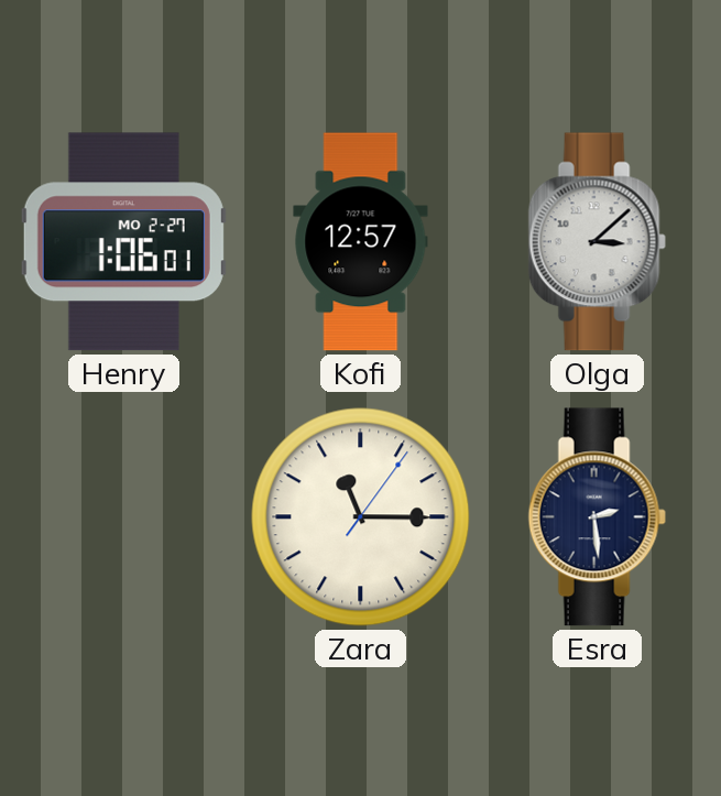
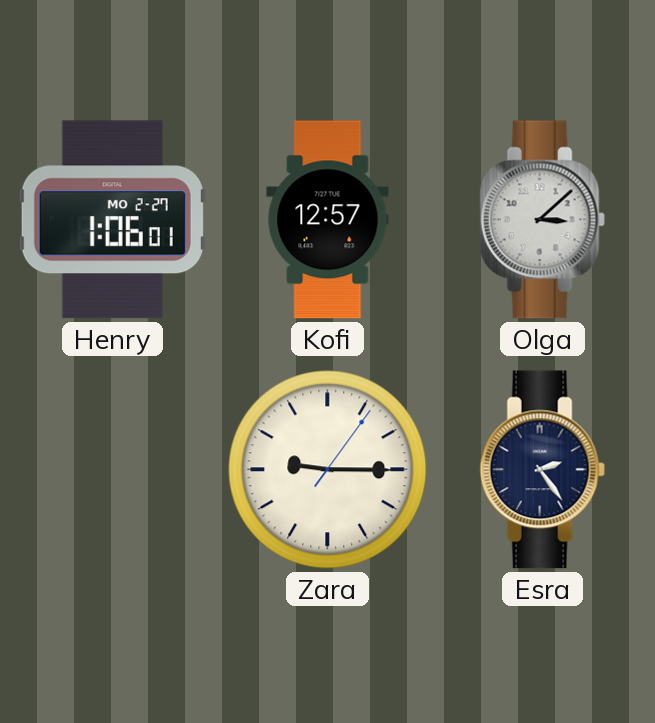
Zara: 11:15 -> 9:15 (328, 470)
Esra: 2:29 -> 2:24 (542, 470)
